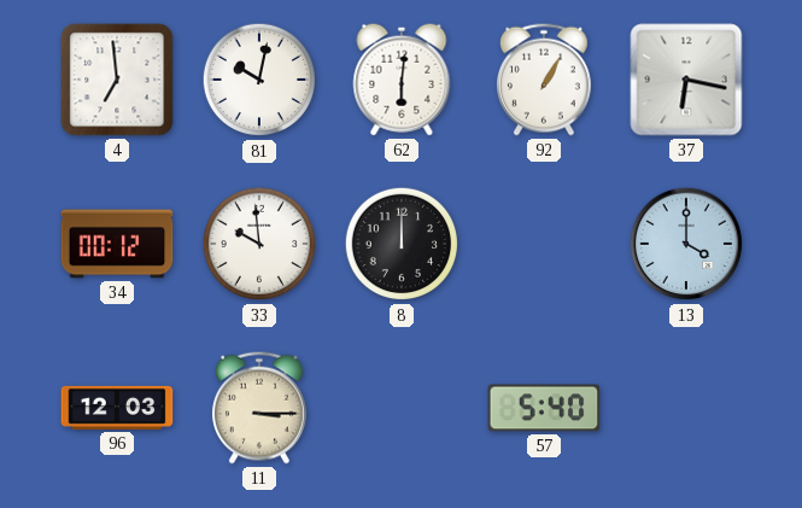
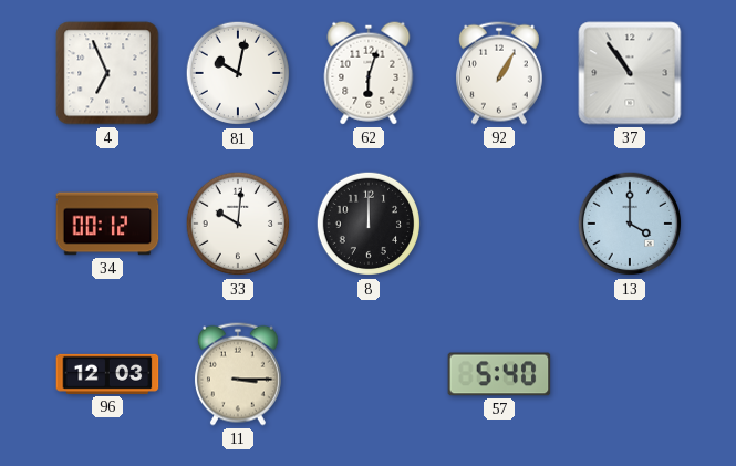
4: 6:59 -> 6:56 (107, 73)
62: 6:01 -> 6:03 (369, 73)
37: 6:17 -> 10:54 (630, 73)
33: 9:59 -> 10:01 (238, 224)
